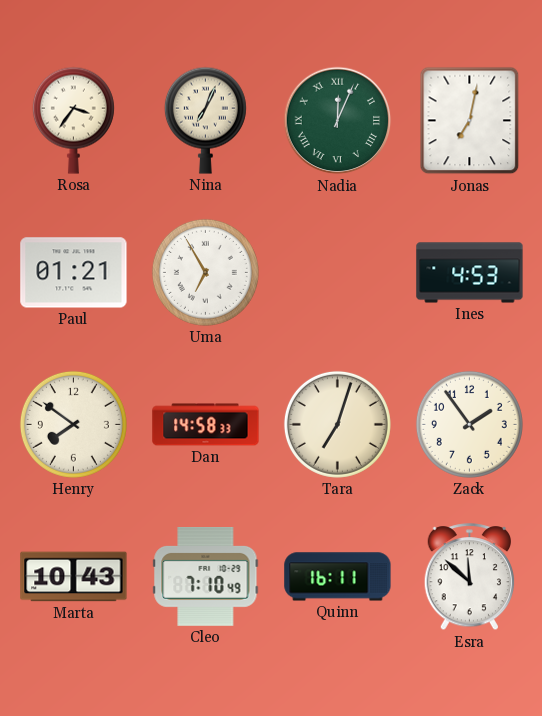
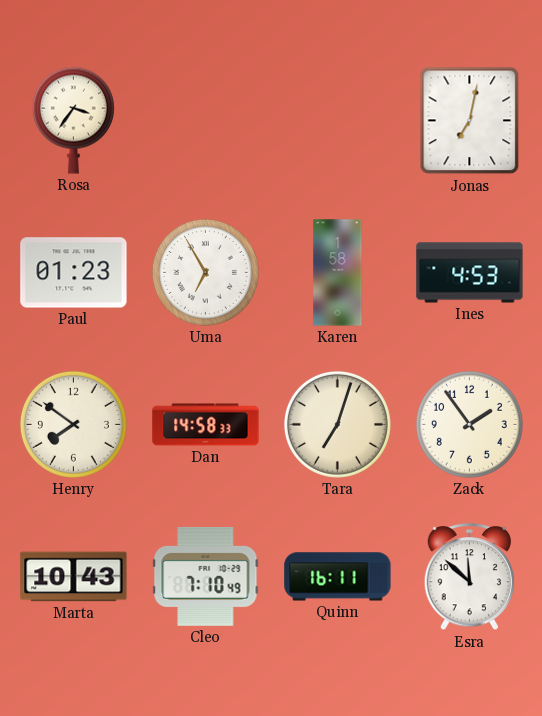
Nina: 7:04 -> none (205, 120)
Nadia: 12:04 -> none (338, 121)
Paul: 01:21 -> 01:23 (74, 273)
Karen: none -> 1:58 (338, 273)
